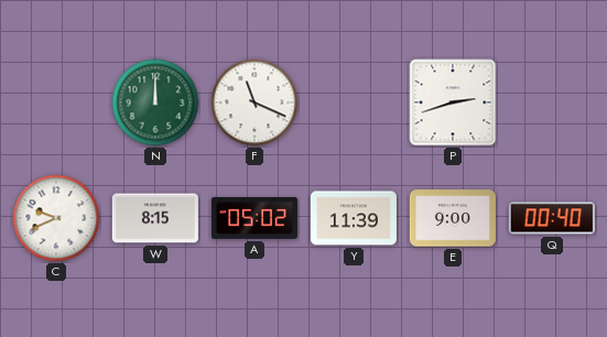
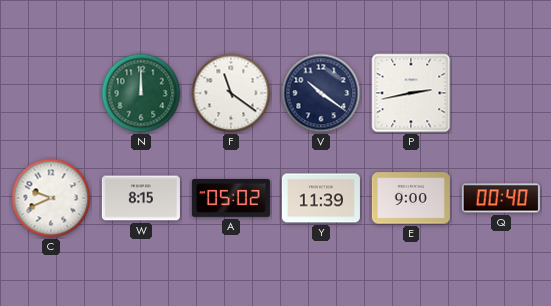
F: 11:19 -> 11:21 (231, 93)
V: none -> 10:21 (321, 93)
P: 2:42 -> 2:43 (411, 93)
